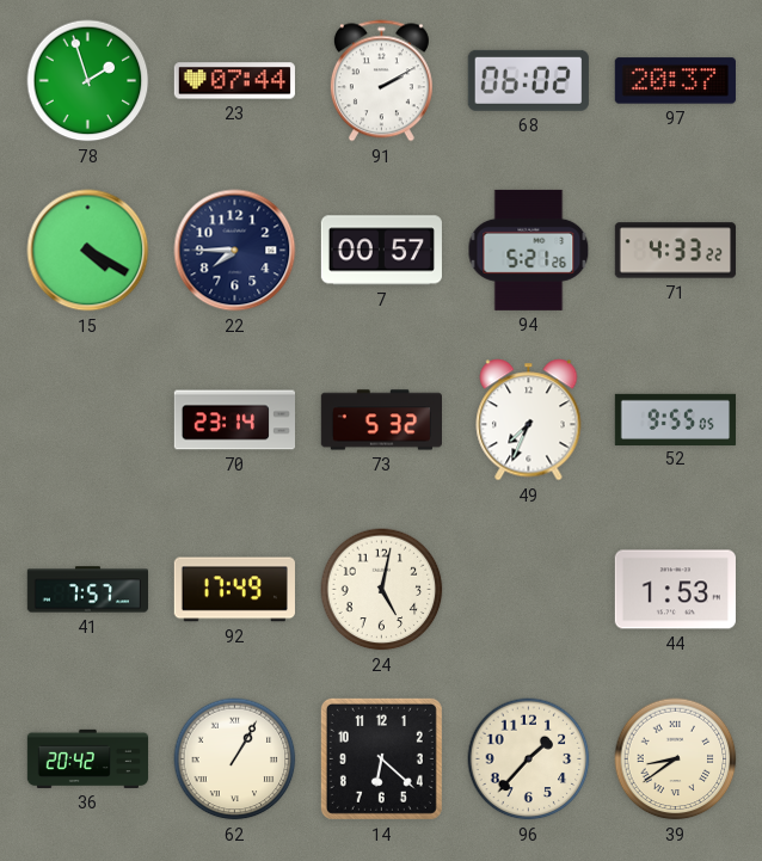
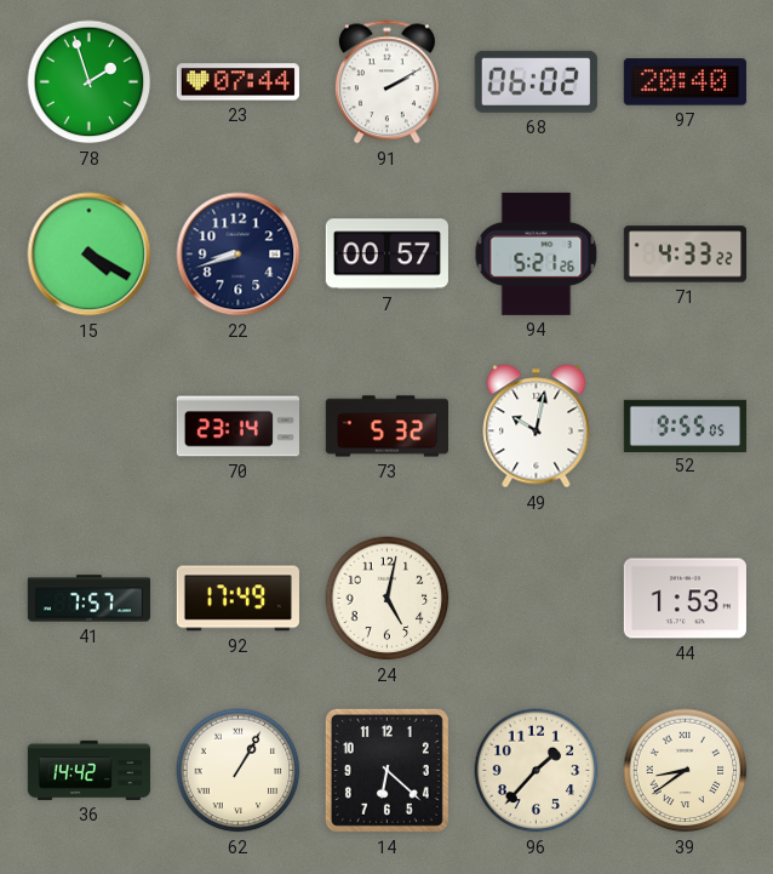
97: 20:37 -> 20:40 (685, 82)
22: 7:45 -> 8:42 (239, 255)
49: 7:34 -> 10:02 (537, 427)
36: 20:42 -> 14:42 (90, 770)
